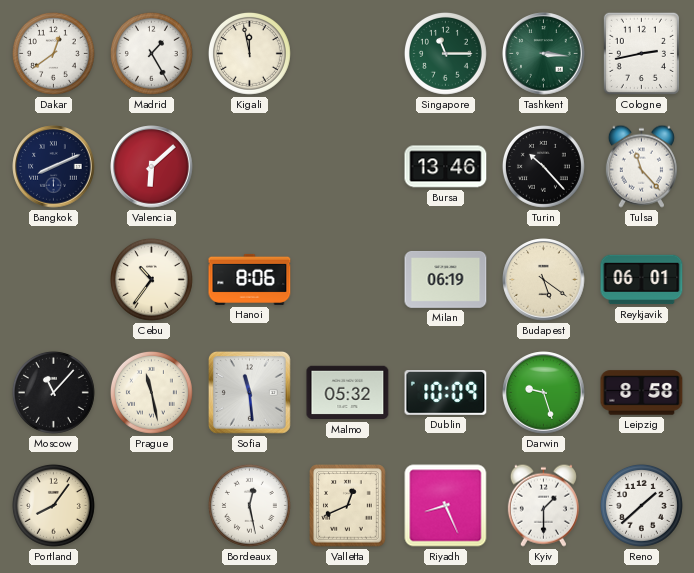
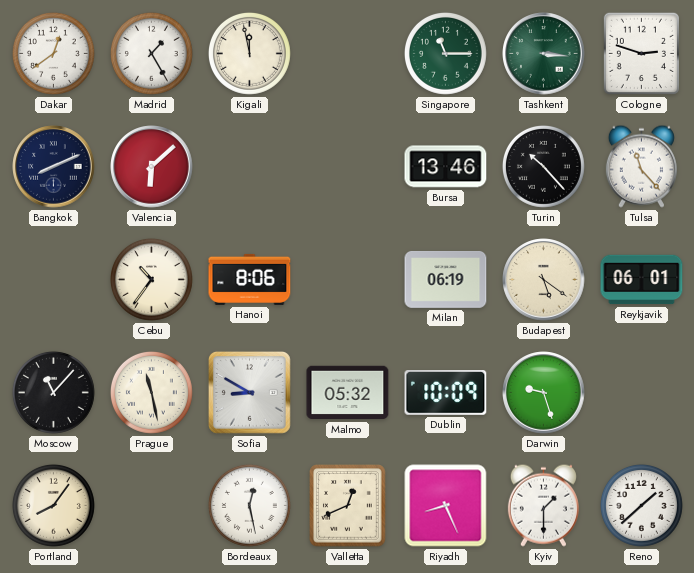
Cologne: 2:43 -> 2:48 (641, 53)
Sofia: 11:29 -> 8:50 (249, 392)
Leipzig: 8:58 -> none (642, 393)
